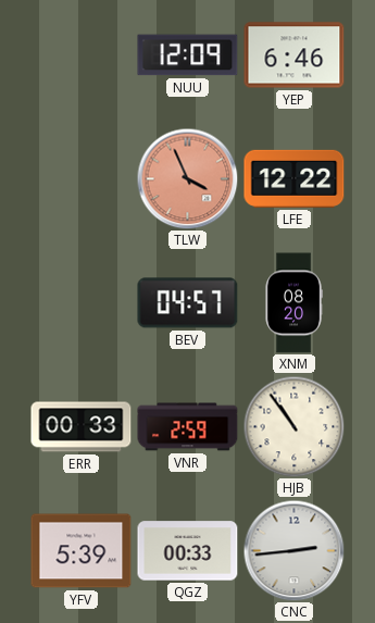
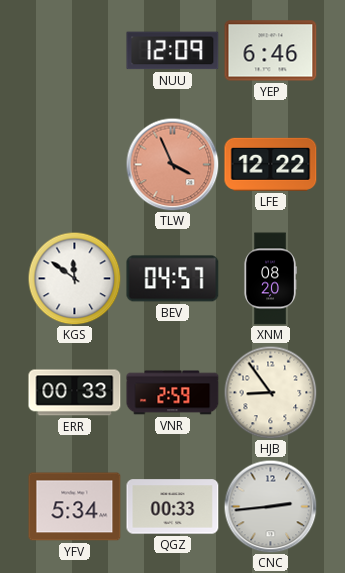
KGS: none -> 11:51 (74, 278)
HJB: 10:54 -> 8:54 (270, 392)
YFV: 5:39 -> 5:34 (75, 507)
